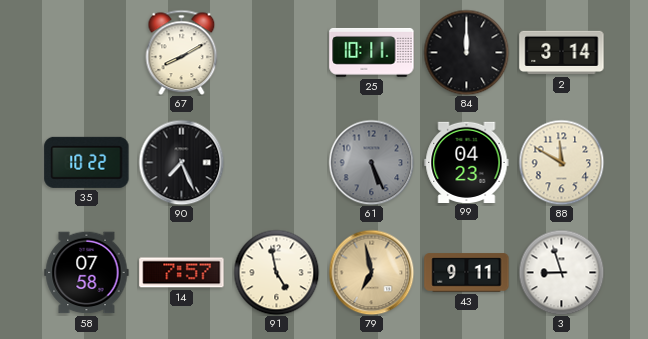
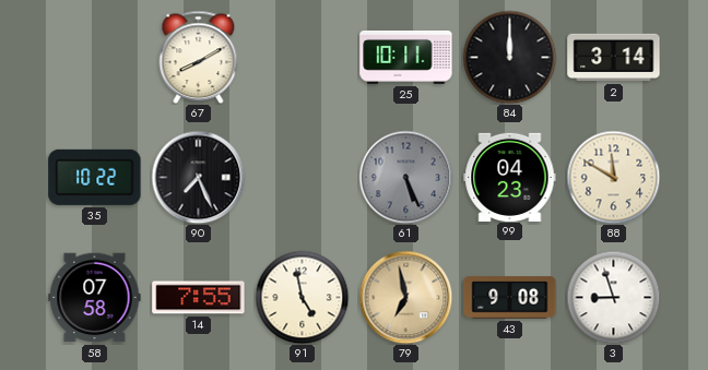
14: 7:57 -> 7:55 (199, 298)
43: 9:11 -> 9:08 (510, 298)
